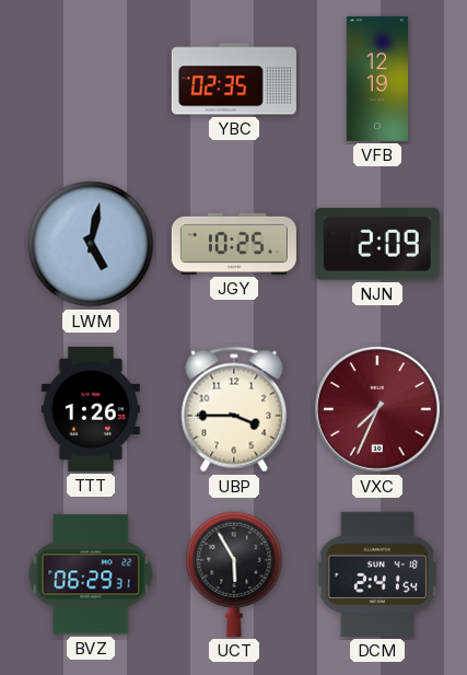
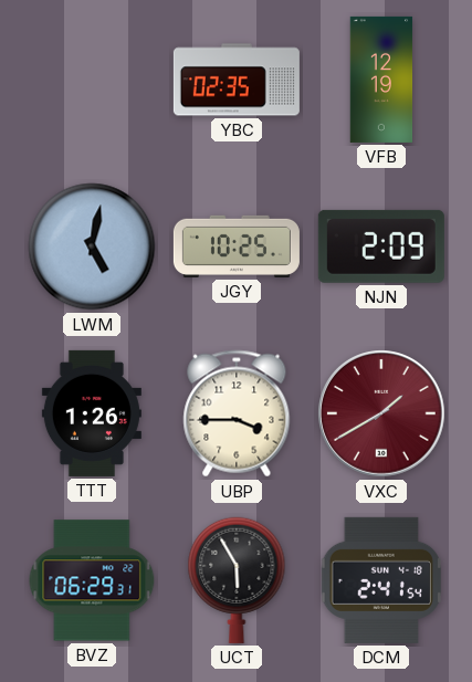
VXC: 7:34 -> 1:40 (381, 413)
